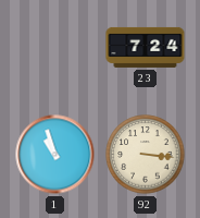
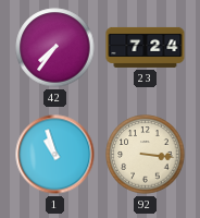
42: none -> 7:36 (55, 48)
